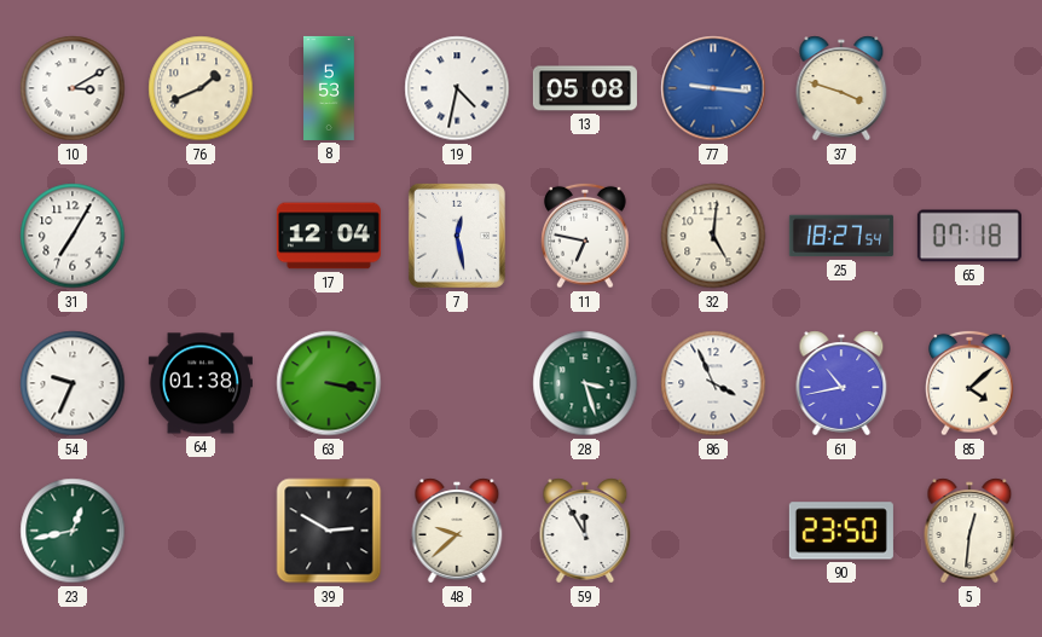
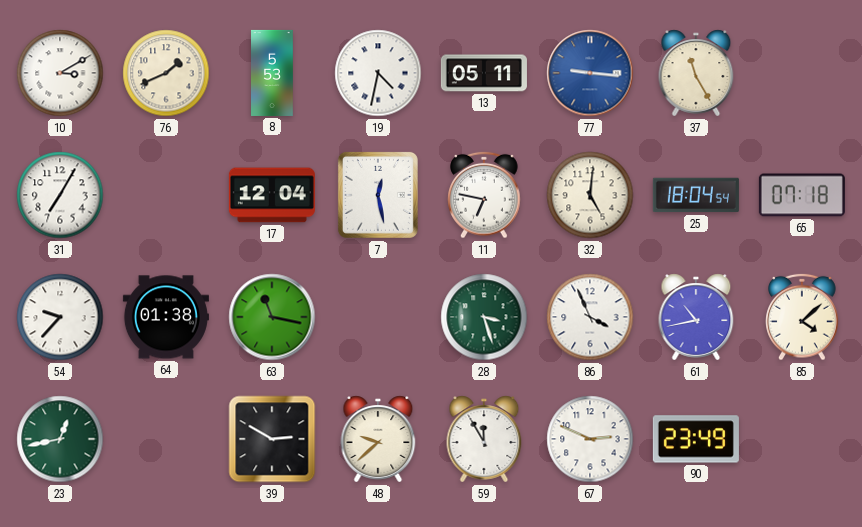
13: 05:08 -> 05:11 (484, 73)
37: 3:48 -> 11:25 (696, 73)
25: 18:27 -> 18:04 (696, 195)
54: 9:34 -> 9:37 (60, 317)
63: 3:17 -> 11:17 (272, 317)
67: none -> 2:49 (590, 439)
90: 23:50 -> 23:49 (696, 439)
5: 12:31 -> none (969, 531)
